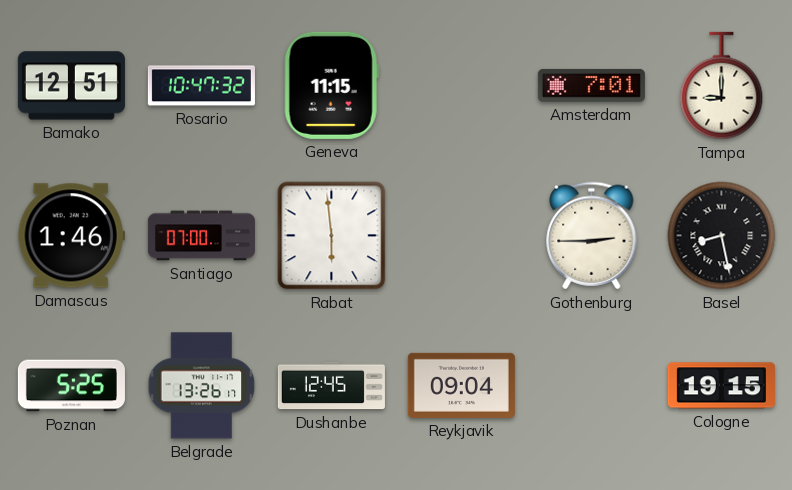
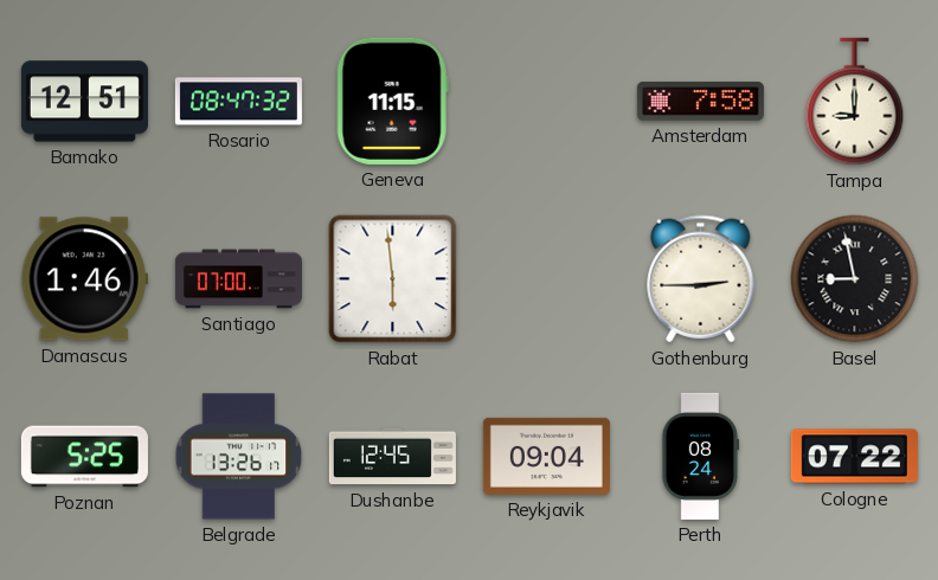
Rosario: 10:47 -> 08:47 (238, 102)
Amsterdam: 7:01 -> 7:58 (700, 101)
Basel: 8:28 -> 8:58 (855, 279)
Perth: none -> 08:24 (701, 456)
Cologne: 19:15 -> 07:22 (854, 457)
